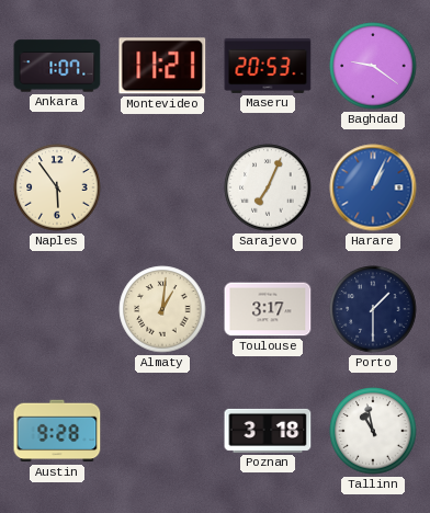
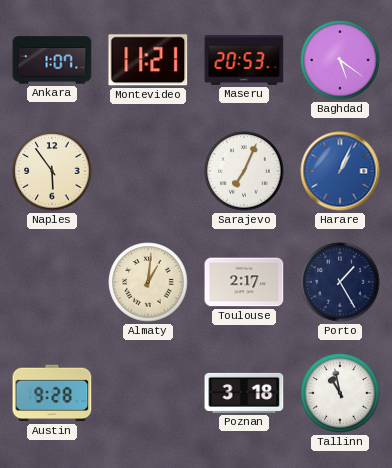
Baghdad: 9:21 -> 5:21 (340, 60)
Toulouse: 3:17 -> 2:17 (244, 282)
Porto: 1:30 -> 1:25 (340, 282)
